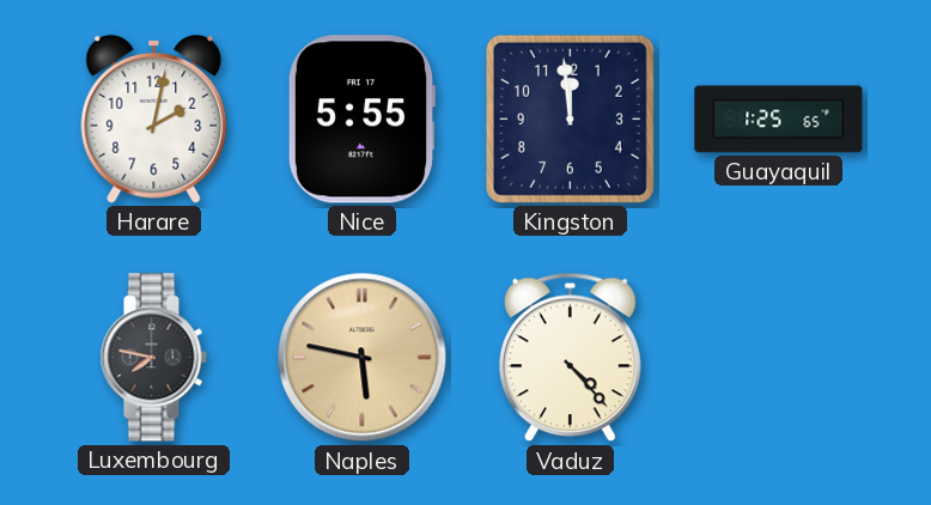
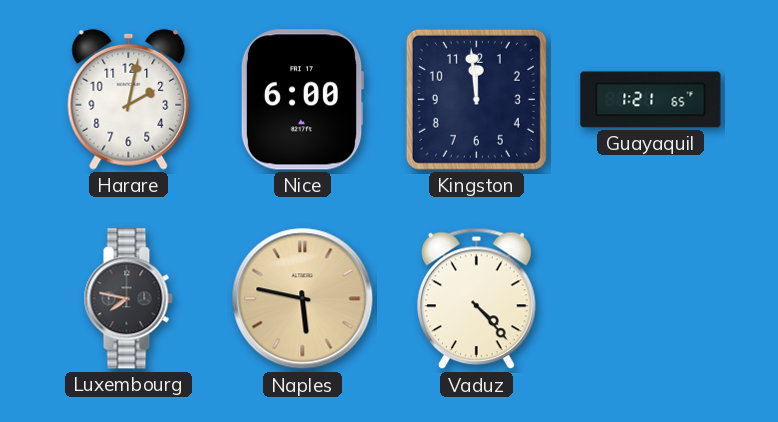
Nice: 5:55 -> 6:00 (302, 100)
Guayaquil: 1:25 -> 1:21 (651, 100)
